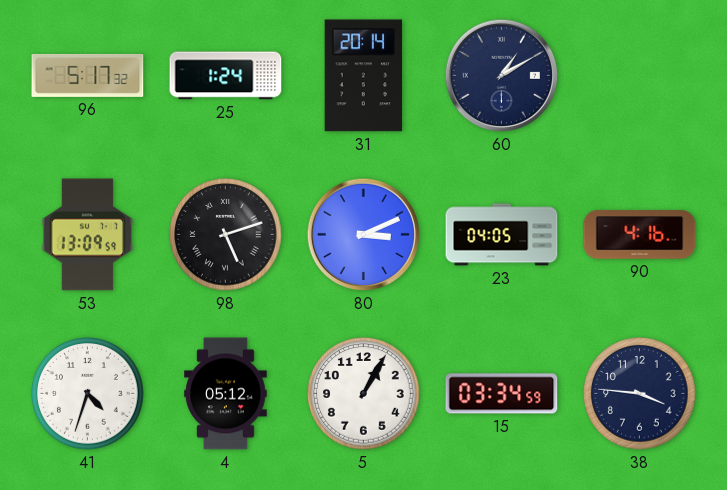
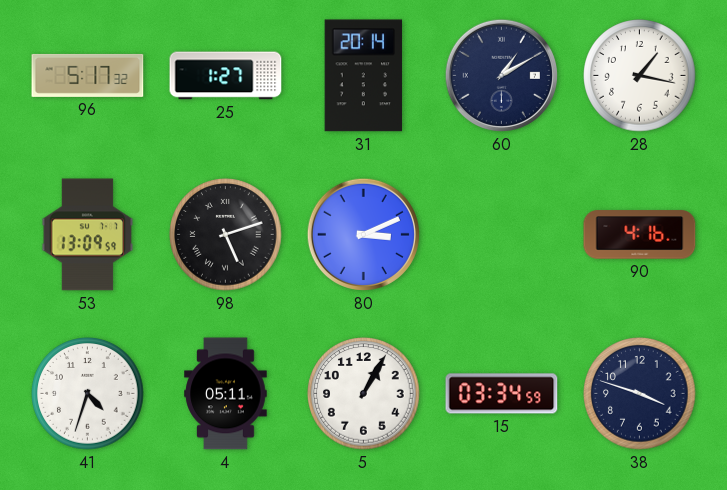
25: 1:24 -> 1:27 (226, 76)
28: none -> 1:17 (640, 76)
23: 04:05 -> none (502, 235)
4: 05:12 -> 05:11 (226, 394)
38: 3:46 -> 3:48 (640, 394)
